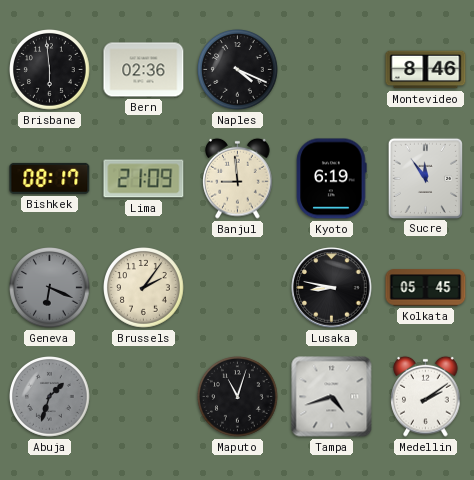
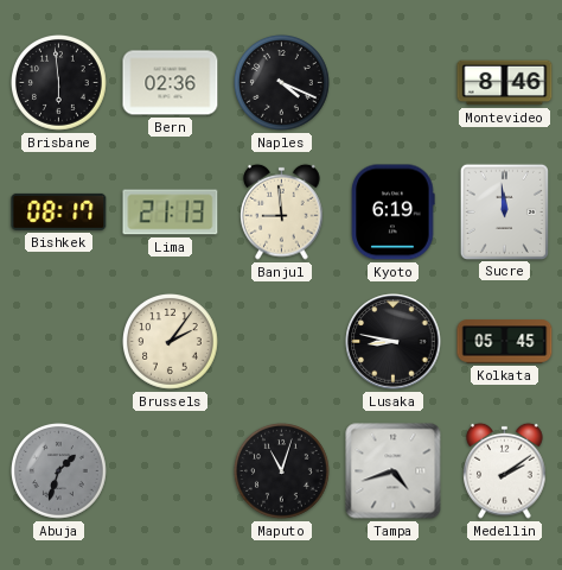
Lima: 21:09 -> 21:13 (171, 213)
Sucre: 11:54 -> 11:59 (504, 211)
Geneva: 6:19 -> none (50, 288)
